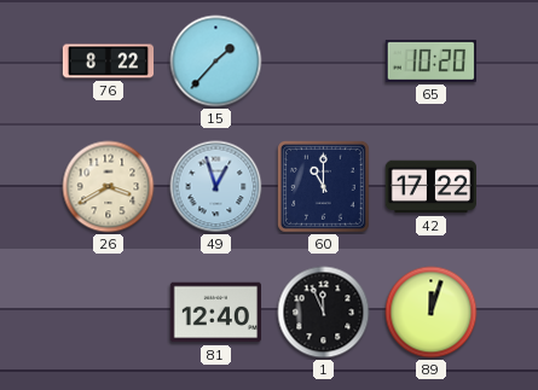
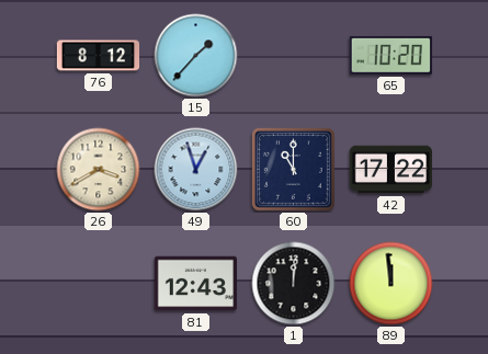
76: 8:22 -> 8:12 (99, 56)
81: 12:40 -> 12:43 (195, 284)
1: 11:56 -> 12:01 (294, 284)
89: 12:03 -> 11:59 (391, 284)
